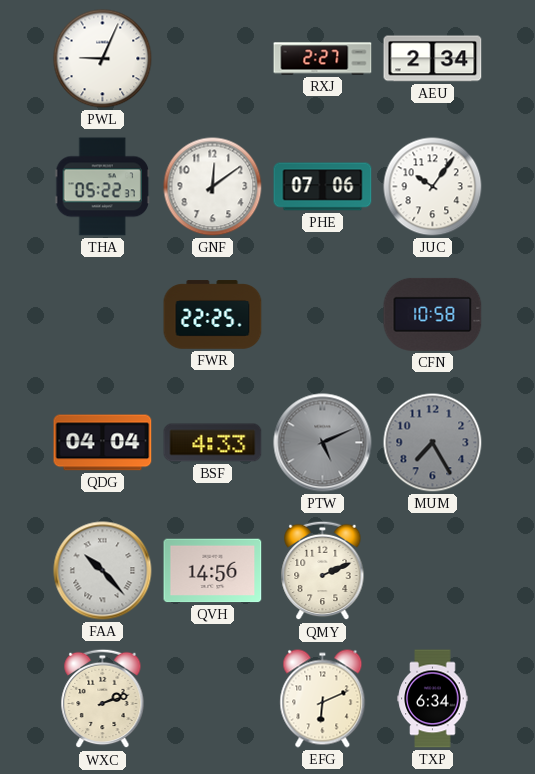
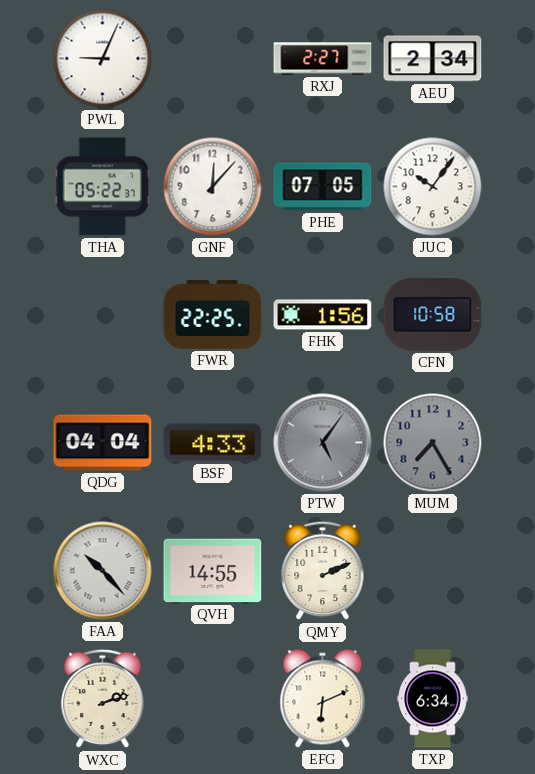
GNF: 12:09 -> 12:07 (213, 187)
PHE: 07:06 -> 07:05 (323, 187)
FHK: none -> 1:56 (323, 315)
PTW: 5:11 -> 5:06 (323, 443)
QVH: 14:56 -> 14:55 (213, 571)
